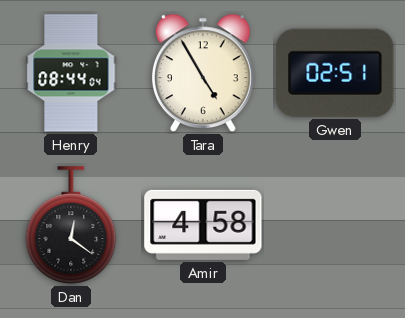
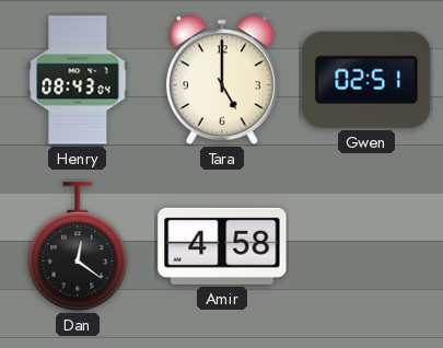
Henry: 08:44 -> 08:43 (78, 80)
Tara: 4:55 -> 5:00 (222, 80)
